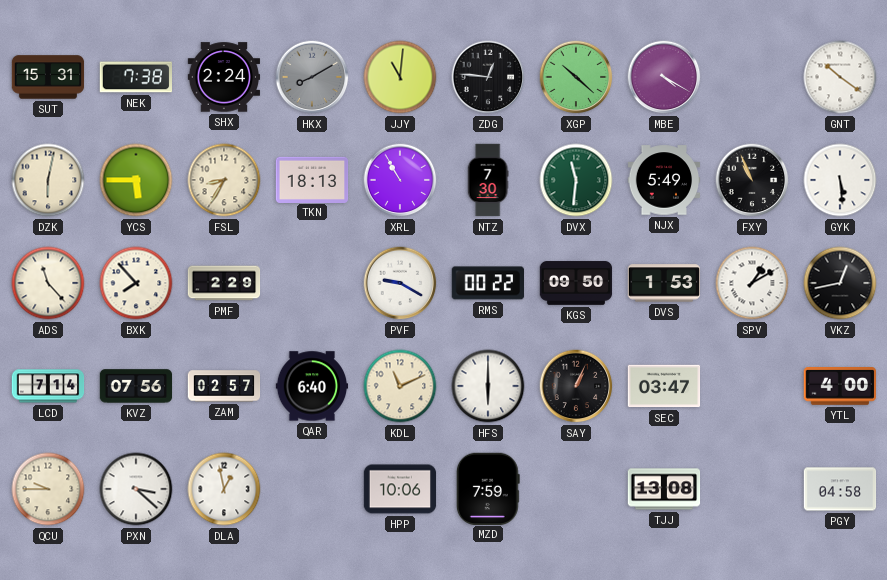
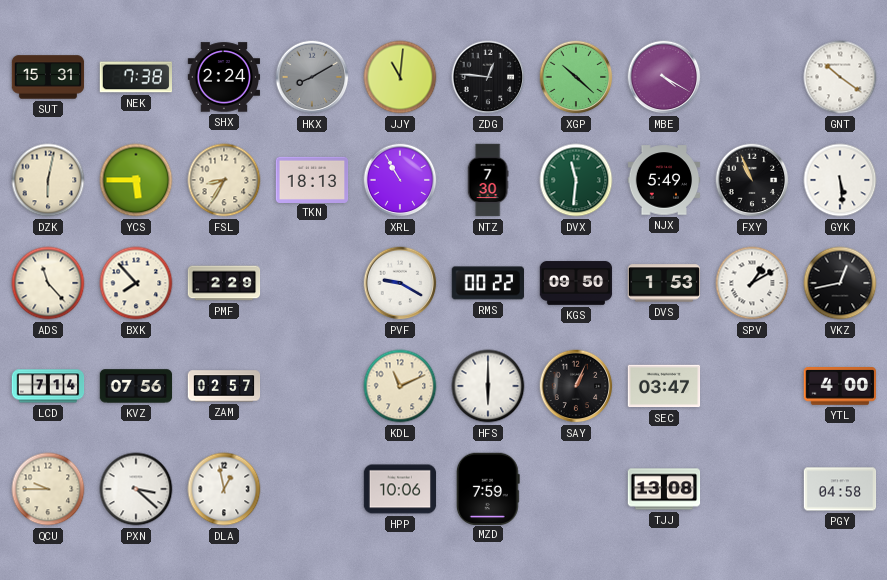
QAR: 6:40 -> none (312, 386)
